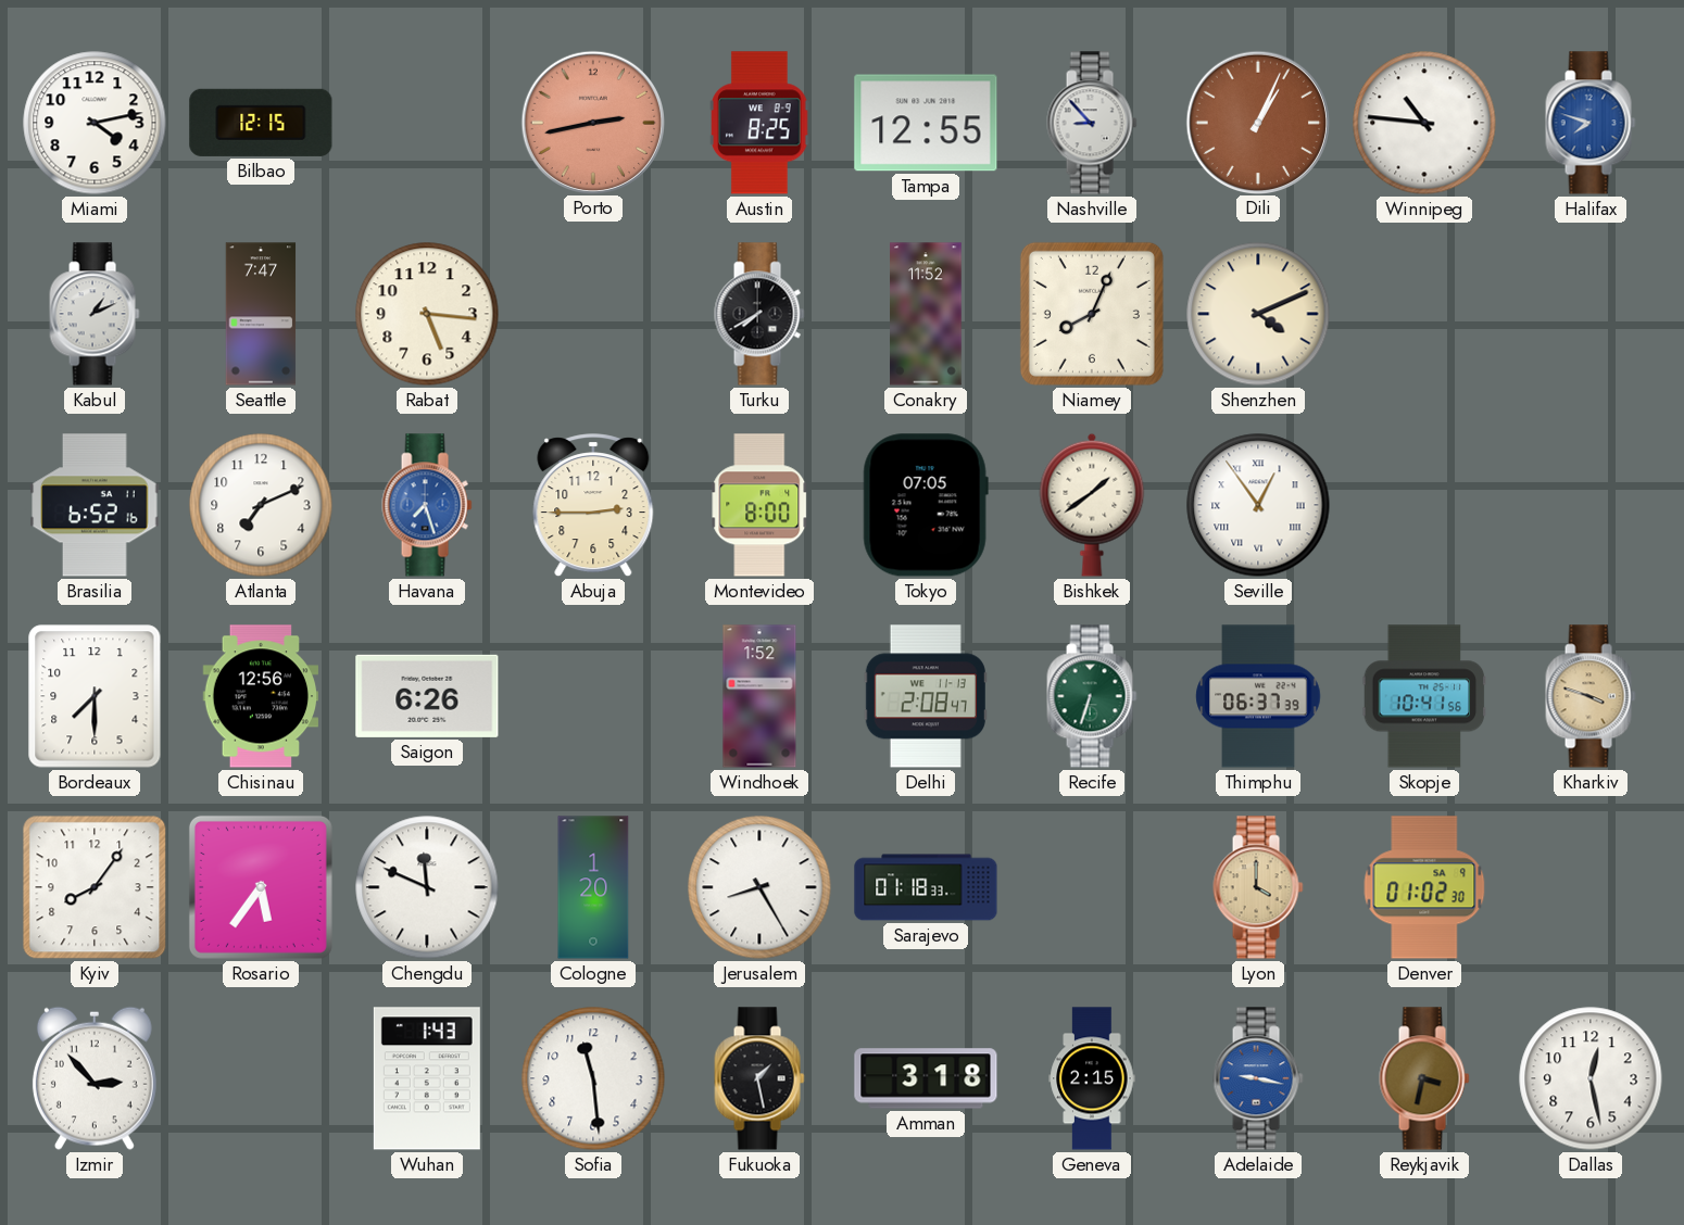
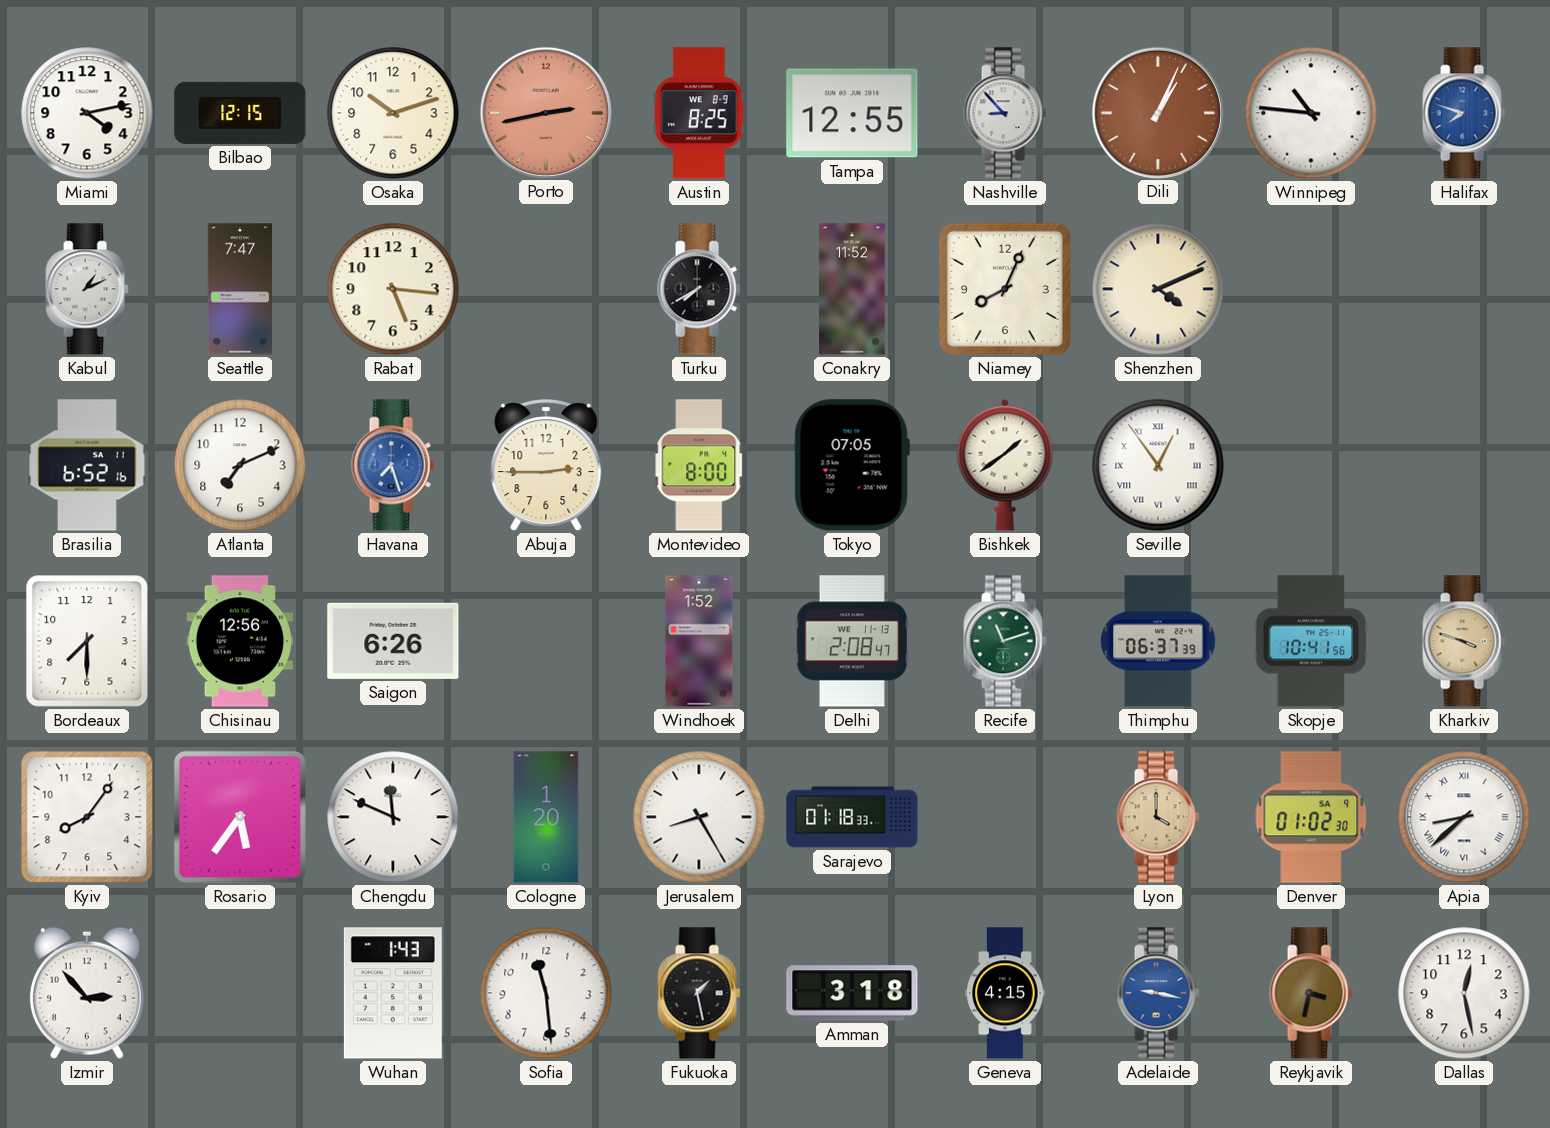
Osaka: none -> 10:12 (393, 113)
Recife: 6:33 -> 11:12 (1005, 641)
Apia: none -> 8:38 (1464, 817)
Geneva: 2:15 -> 4:15 (1005, 993)
